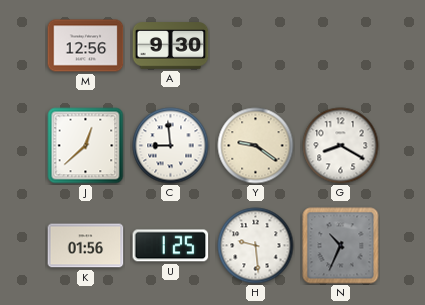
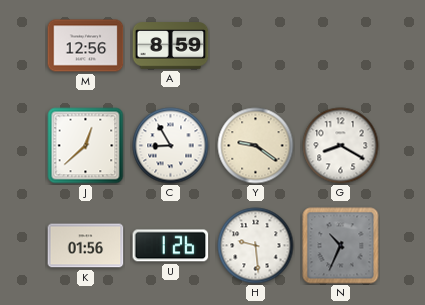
A: 9:30 -> 8:59 (171, 46)
C: 8:59 -> 8:55 (171, 146)
U: 1:25 -> 1:26 (171, 246)
